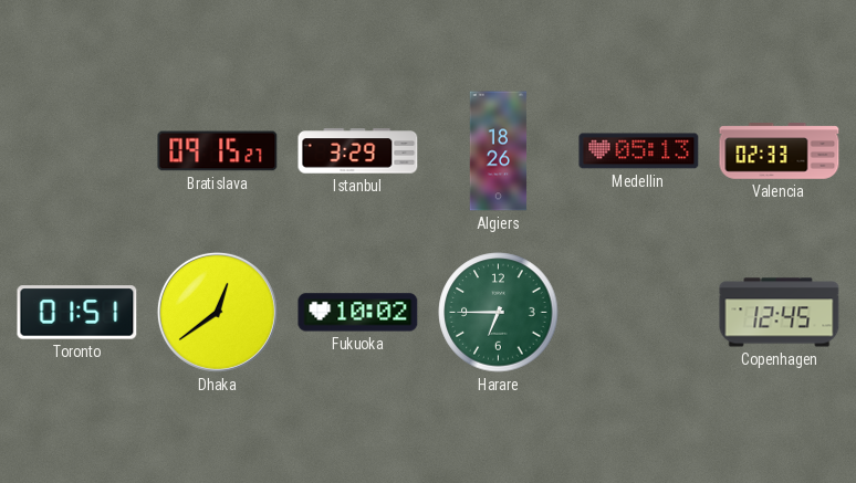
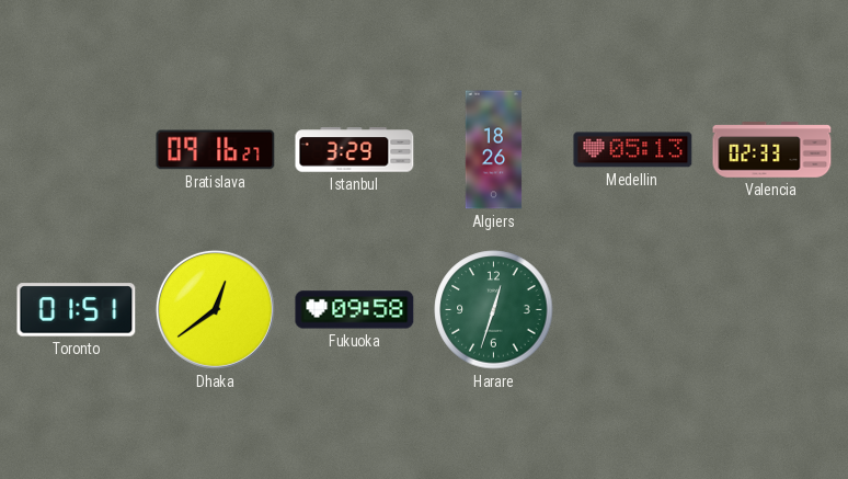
Bratislava: 09:15 -> 09:16 (216, 150)
Fukuoka: 10:02 -> 09:58 (355, 310)
Harare: 6:45 -> 12:33 (494, 310)
Copenhagen: 12:45 -> none (780, 313)
